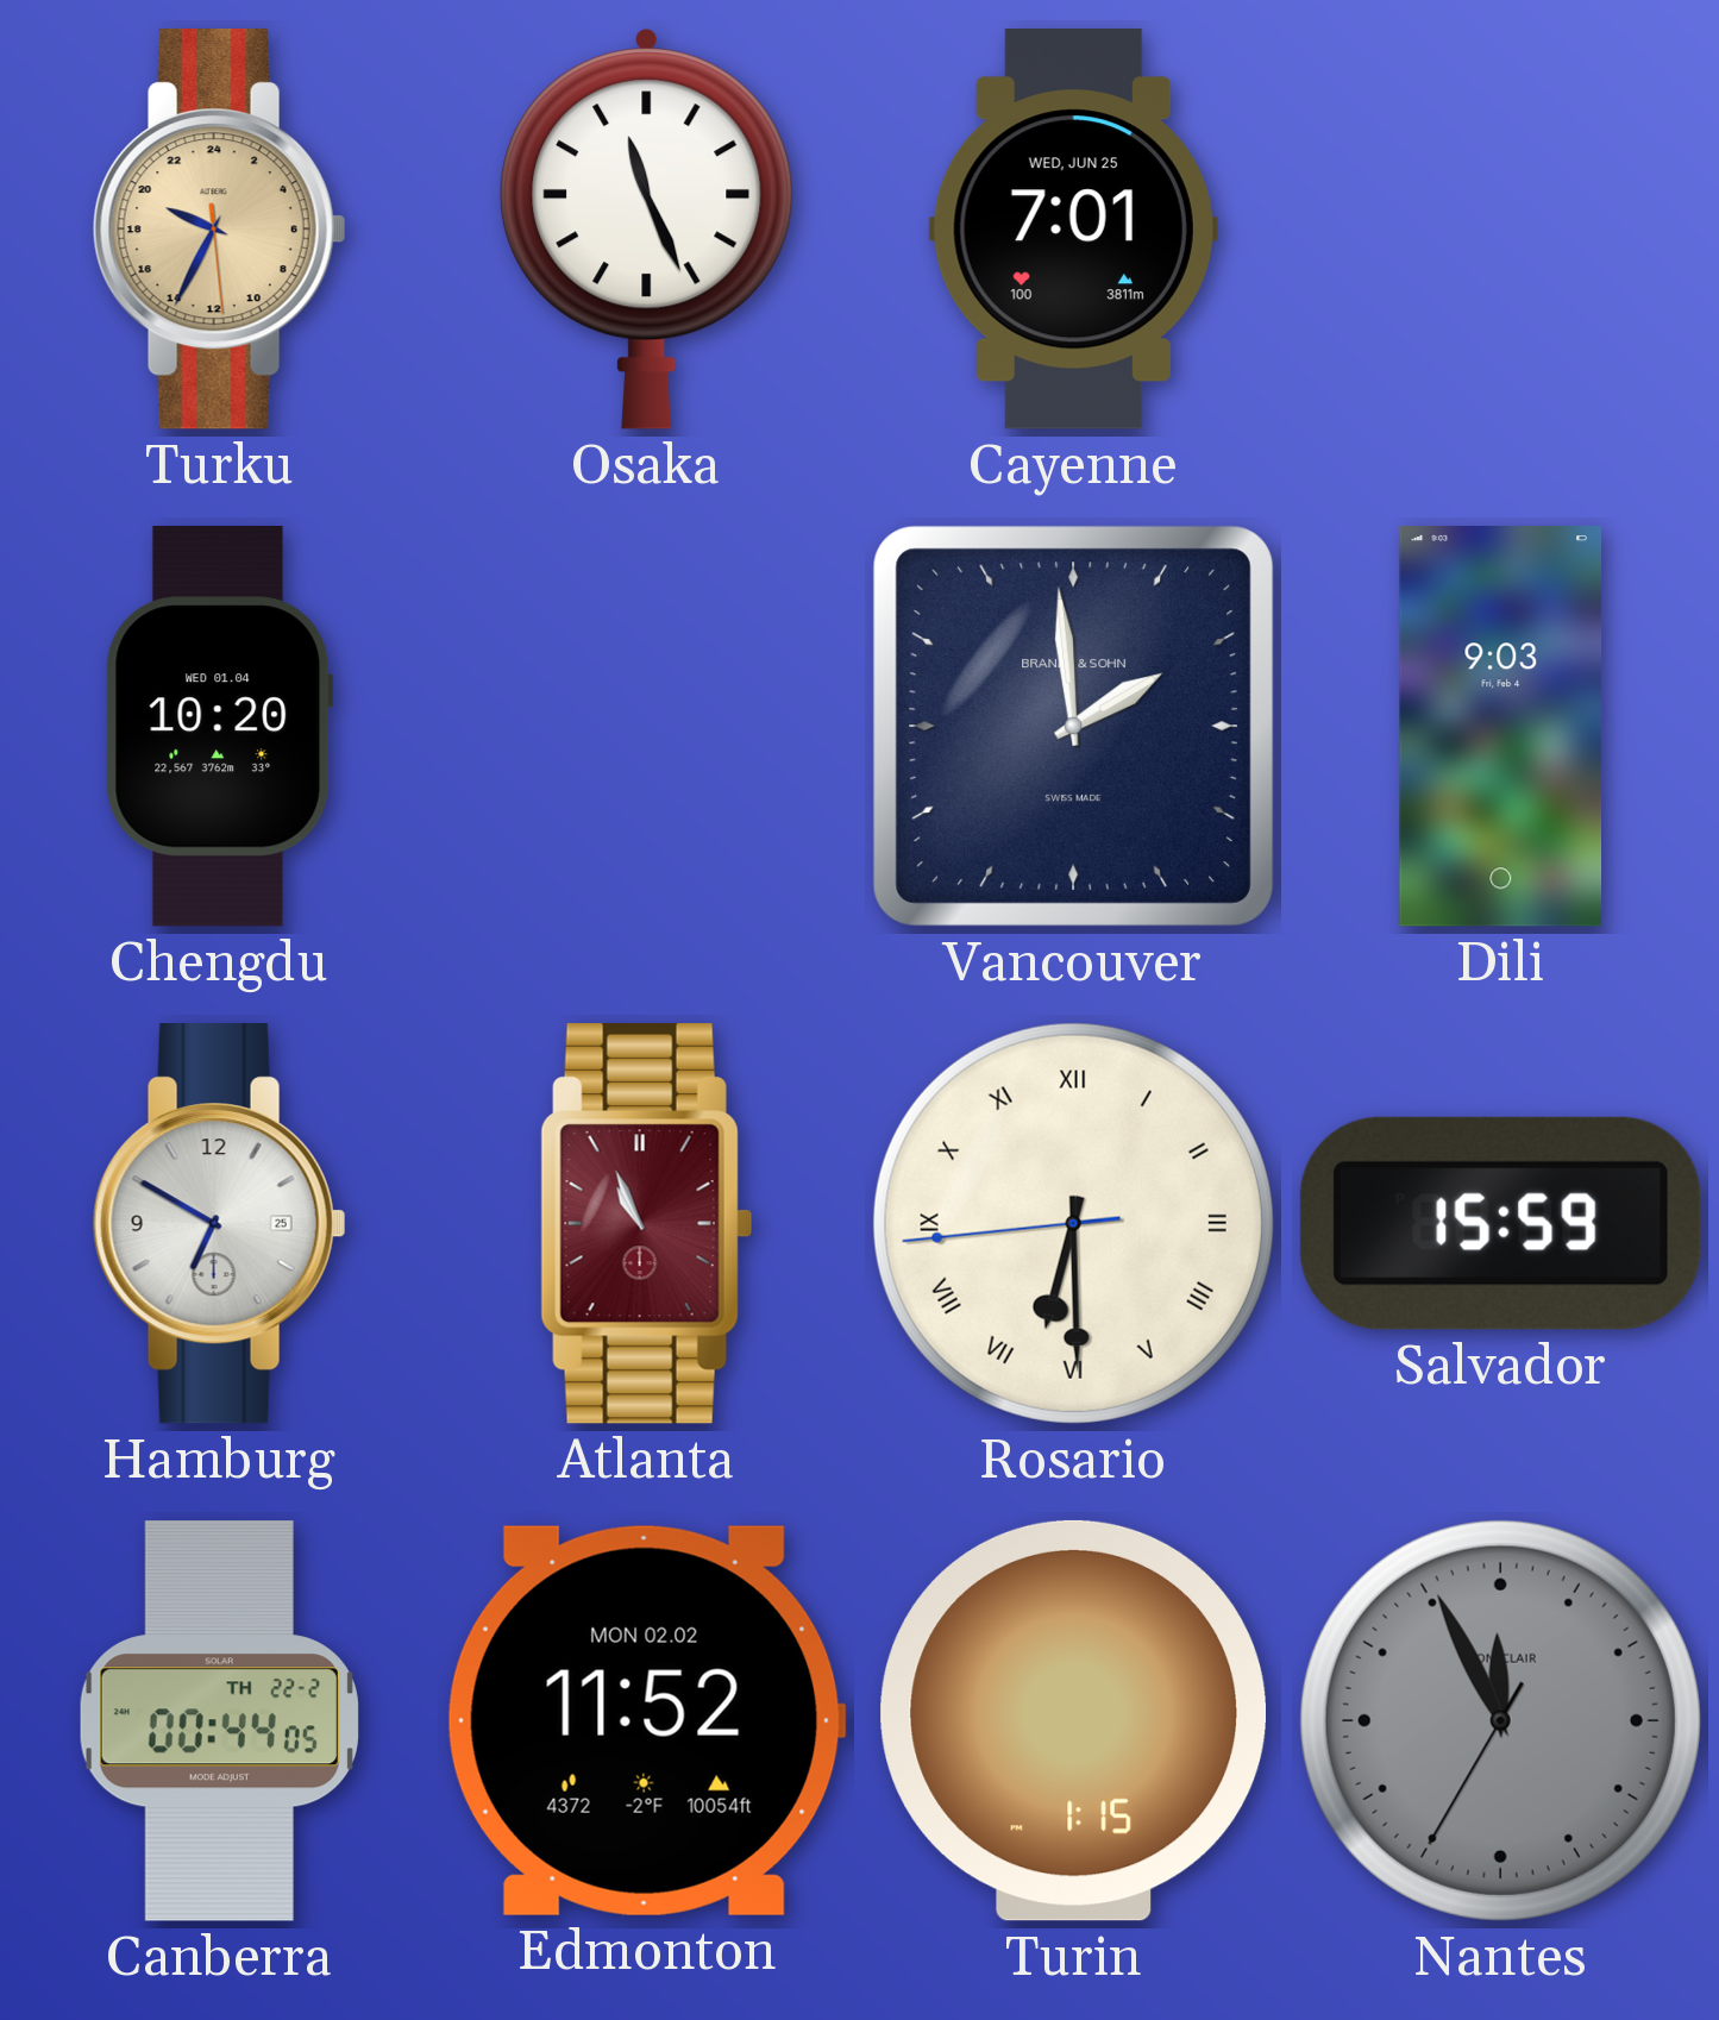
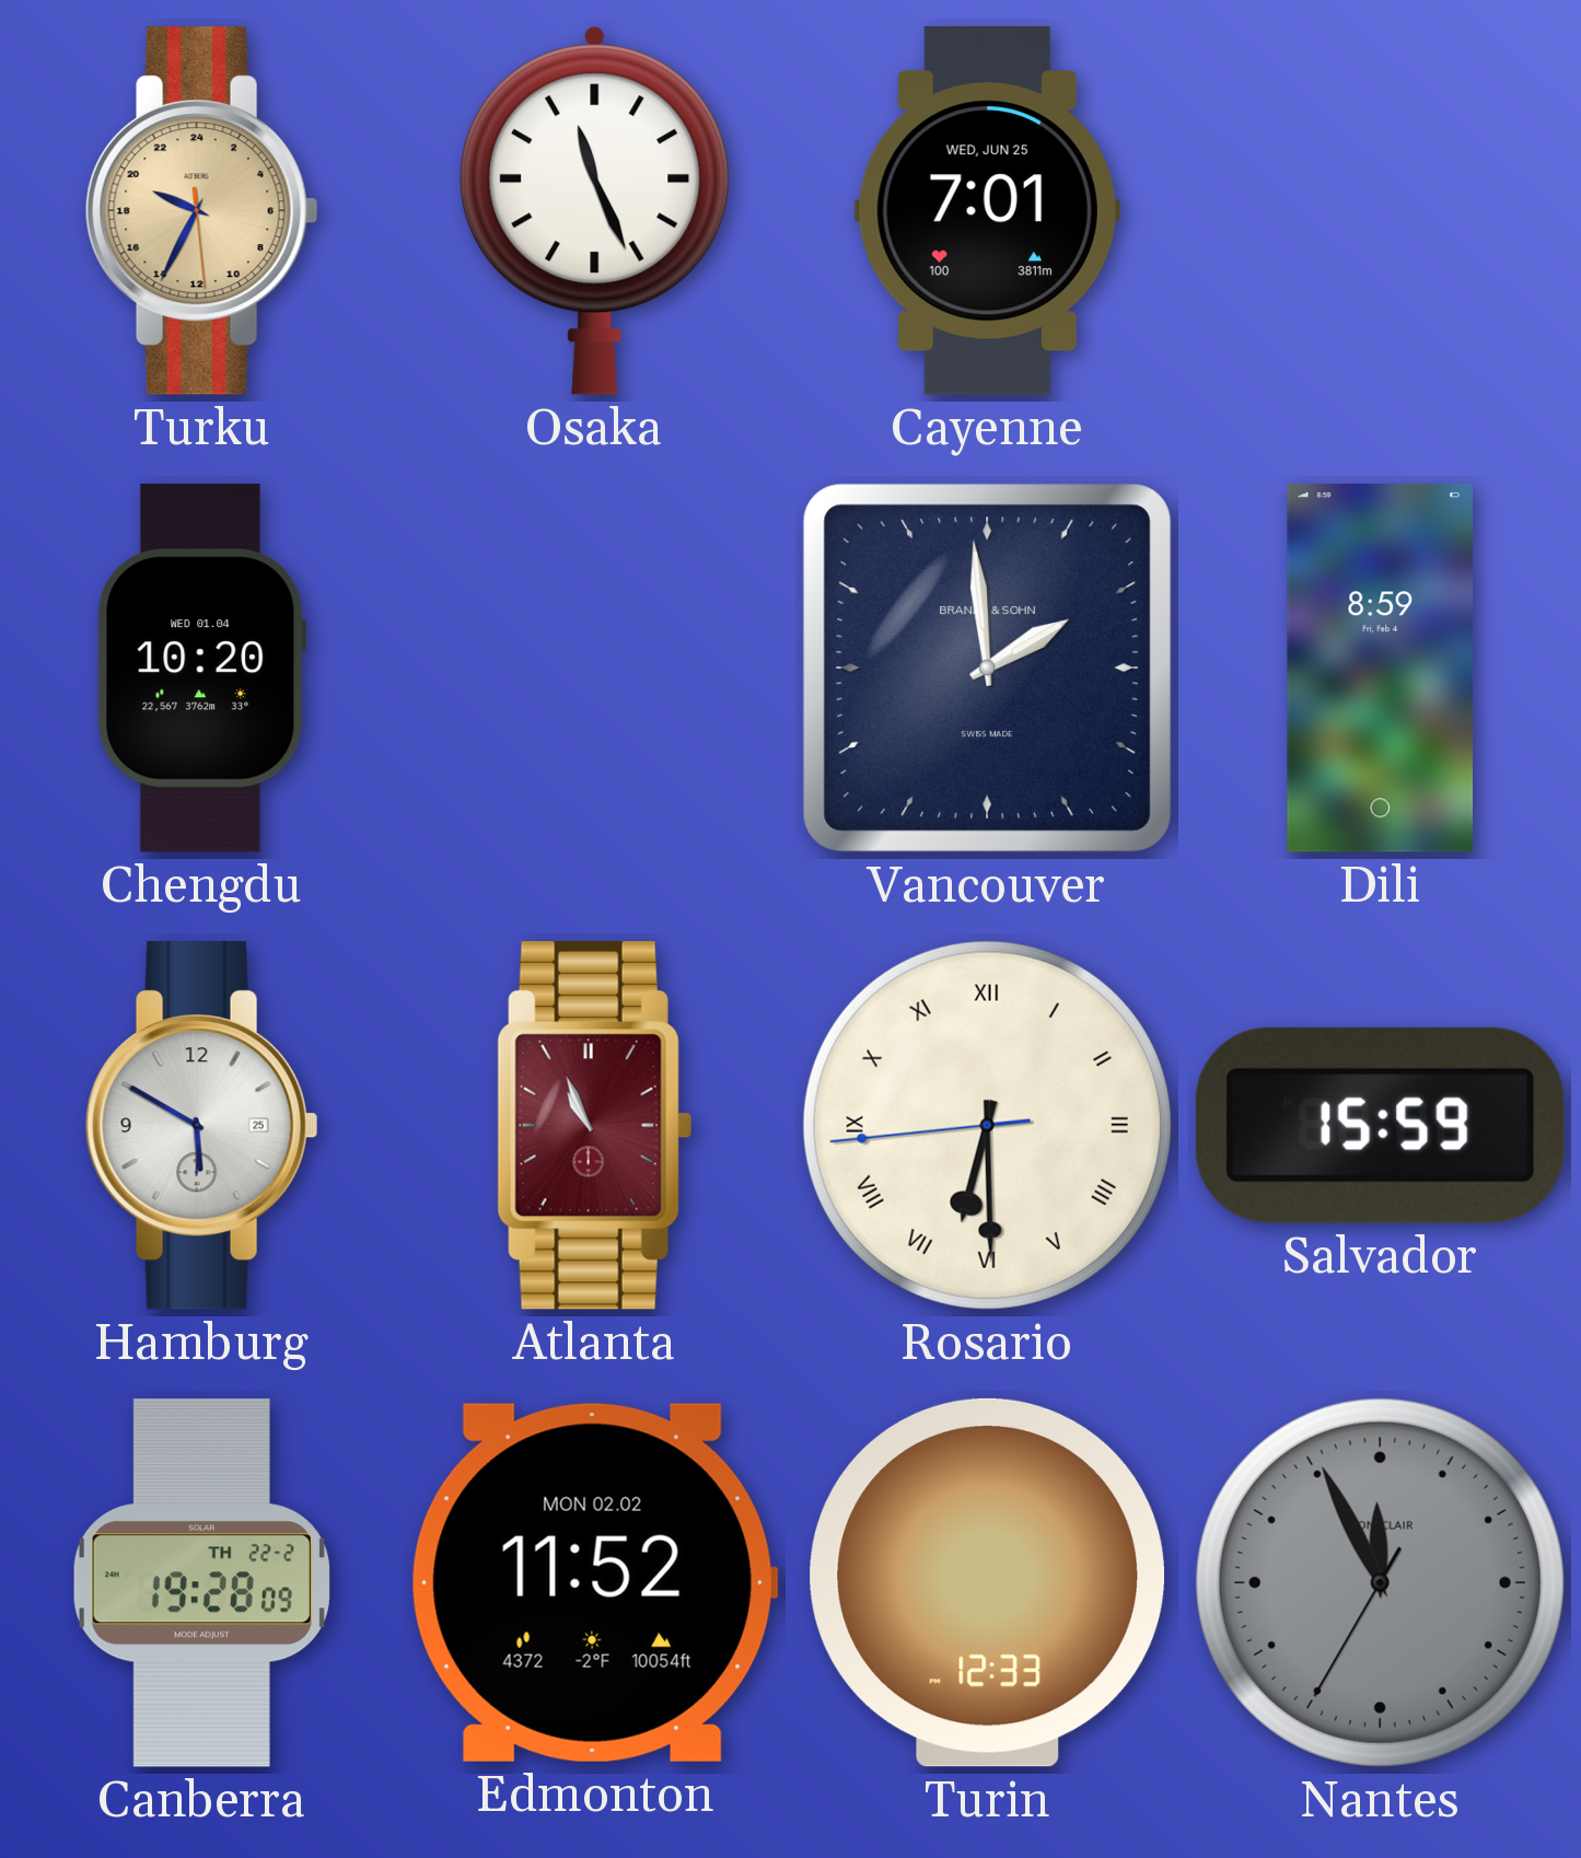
Dili: 9:03 -> 8:59 (1380, 669)
Hamburg: 6:50 -> 5:50 (201, 1126)
Canberra: 00:44 -> 19:28 (201, 1583)
Turin: 1:15 -> 12:33 (987, 1582)
